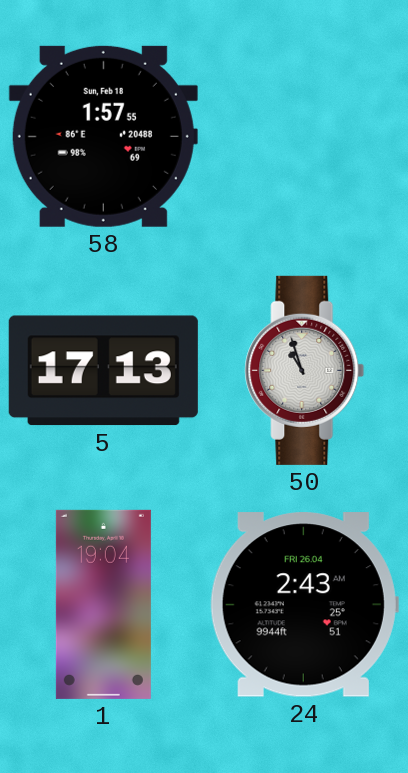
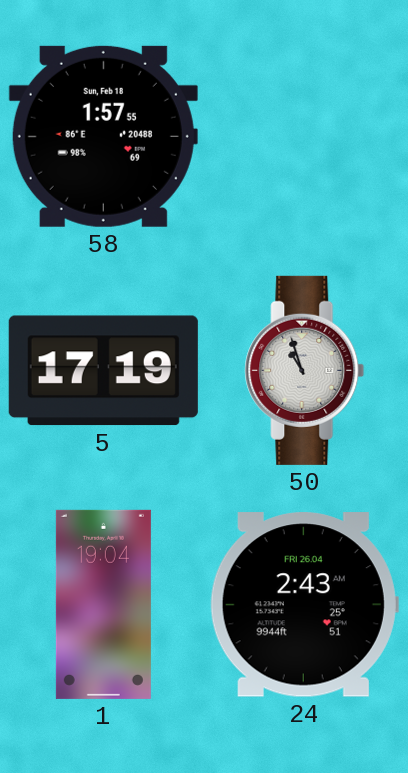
5: 17:13 -> 17:19 (103, 371)
